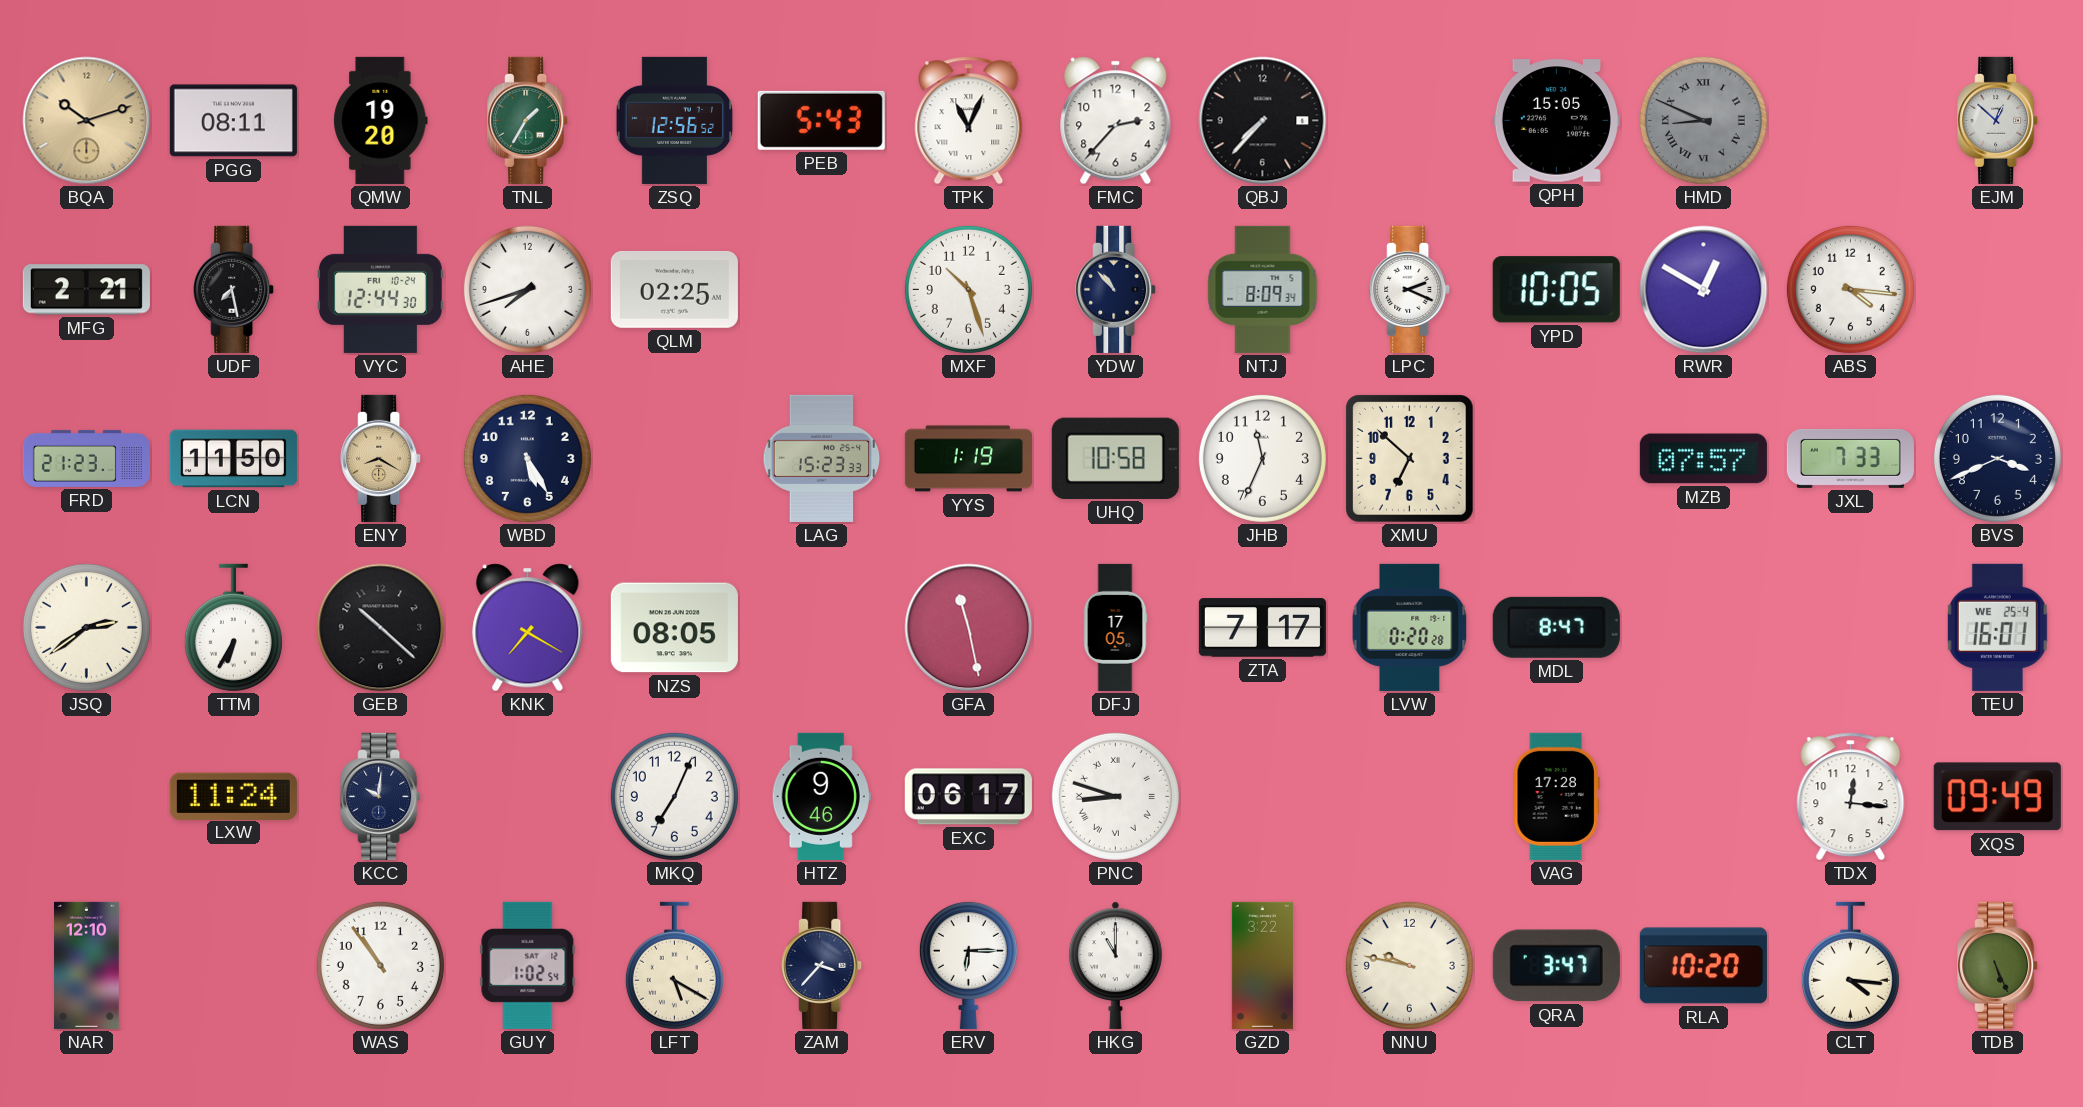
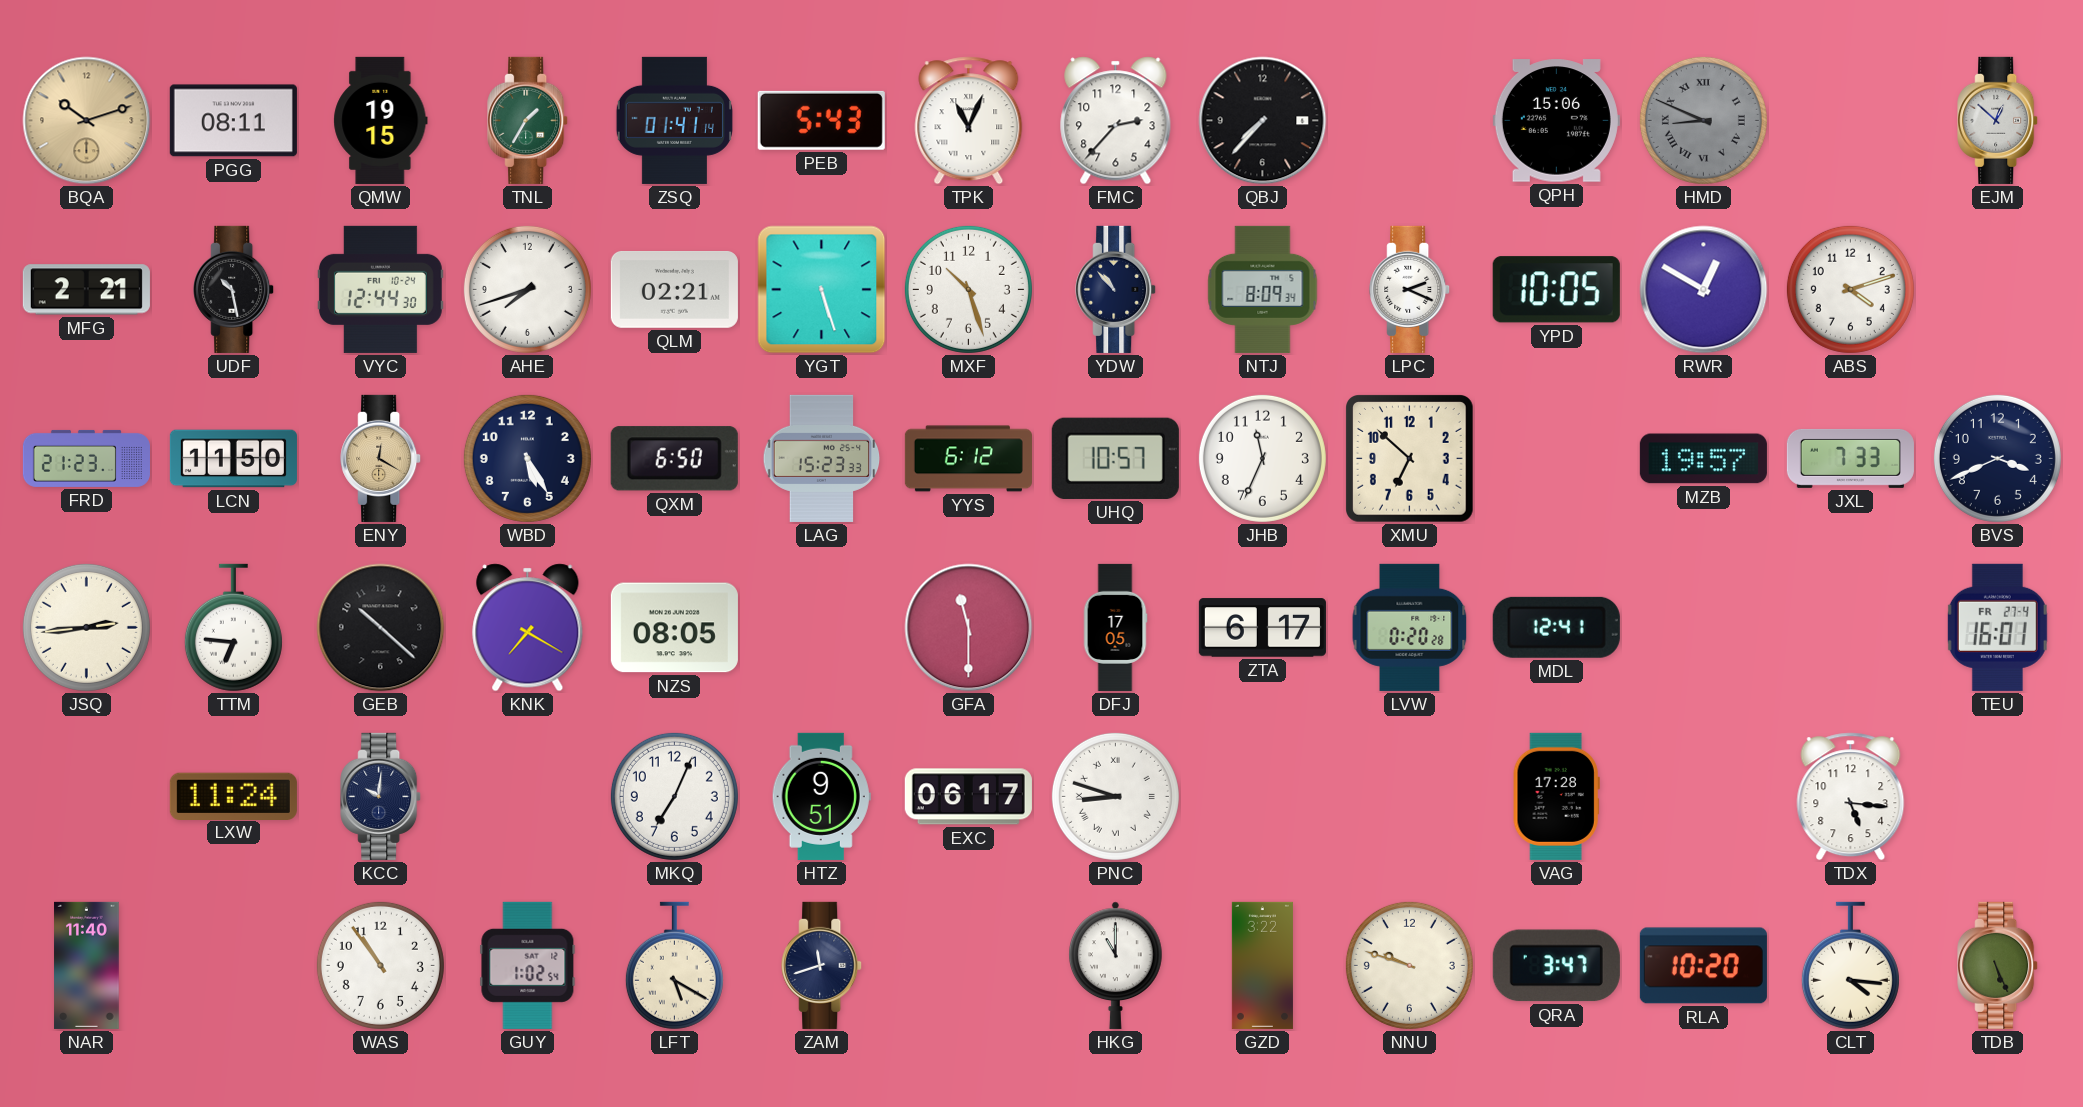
QMW: 19:20 -> 19:15 (381, 120)
ZSQ: 12:56 -> 01:41 (674, 120)
QPH: 15:05 -> 15:06 (1556, 121)
UDF: 7:28 -> 10:28 (234, 289)
QLM: 02:25 -> 02:21 (674, 289)
YGT: none -> 5:27 (822, 290)
ABS: 4:16 -> 4:12 (1850, 289)
ENY: 8:20 -> 12:20 (381, 458)
QXM: none -> 6:50 (674, 459)
YYS: 1:19 -> 6:12 (968, 459)
UHQ: 10:58 -> 10:57 (1115, 458)
MZB: 07:57 -> 19:57 (1703, 459)
JSQ: 2:39 -> 2:44 (86, 627)
TTM: 6:35 -> 6:46 (233, 628)
GFA: 11:28 -> 11:30 (969, 628)
ZTA: 7:17 -> 6:17 (1262, 628)
MDL: 8:47 -> 12:41 (1556, 627)
TEU date: WE 25-4 -> FR 27-4 (1997, 627)
HTZ: 9:46 -> 9:51 (821, 796)
TDX: 12:16 -> 5:16 (1851, 797)
XQS: 09:49 -> none (1997, 797)
NAR: 12:10 -> 11:40 (87, 965)
ZAM: 3:37 -> 11:42 (822, 965)
ERV: 6:15 -> none (968, 965)
NNU: 9:47 -> 9:48 (1409, 965)
